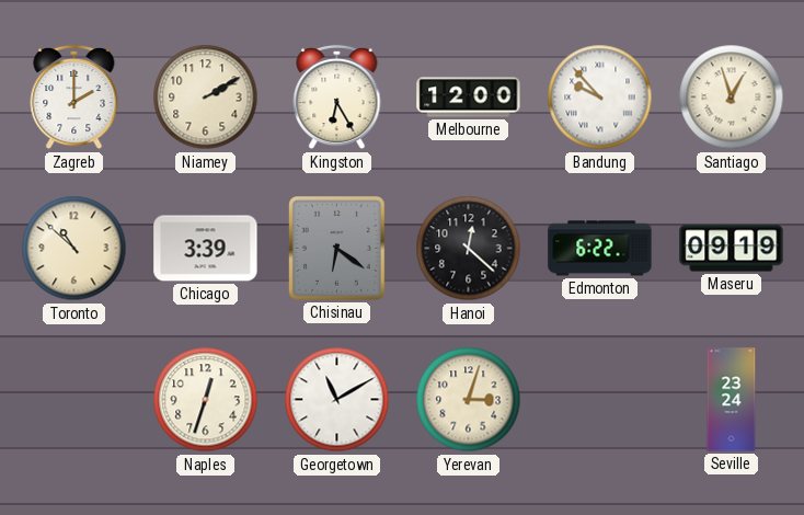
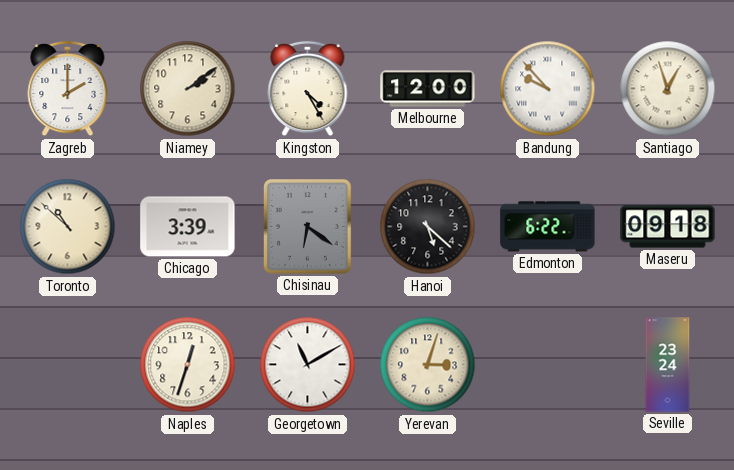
Niamey: 2:10 -> 2:09 (188, 89)
Kingston: 6:25 -> 4:25 (308, 89)
Hanoi: 12:22 -> 5:22 (428, 227)
Maseru: 09:19 -> 09:18 (668, 227)
